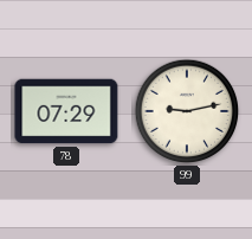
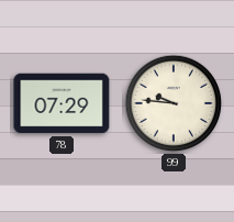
99: 9:13 -> 9:46 (174, 103)
